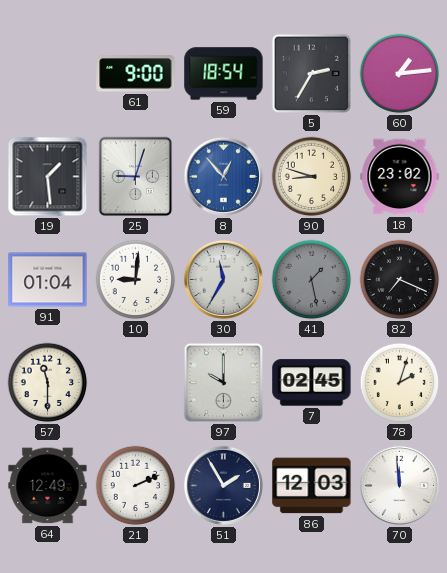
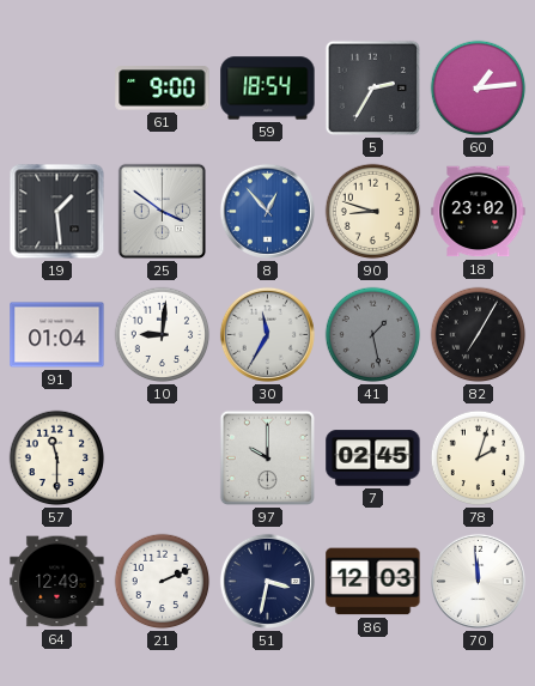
25: 9:03 -> 3:51 (163, 212)
82: 7:19 -> 7:05 (479, 335)
51: 1:55 -> 3:32 (267, 581)
